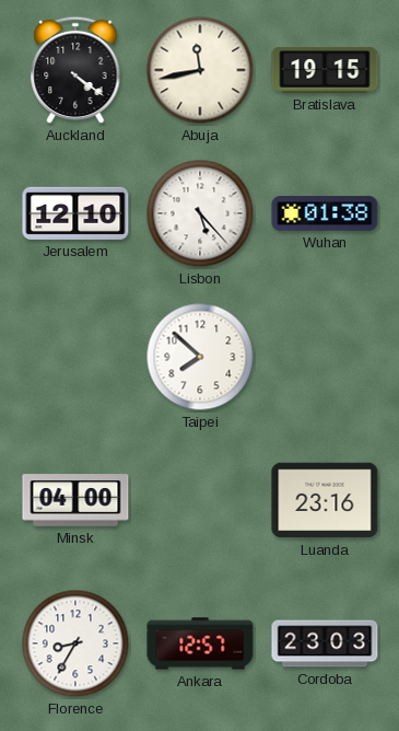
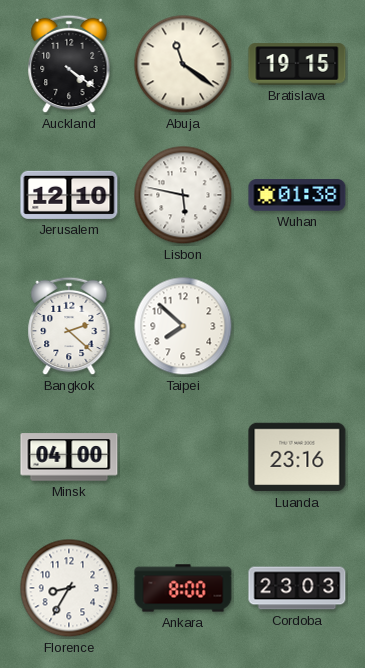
Abuja: 11:43 -> 11:21 (183, 64)
Lisbon: 5:23 -> 5:47 (183, 195)
Bangkok: none -> 2:22 (69, 326)
Ankara: 12:57 -> 8:00 (183, 588)
